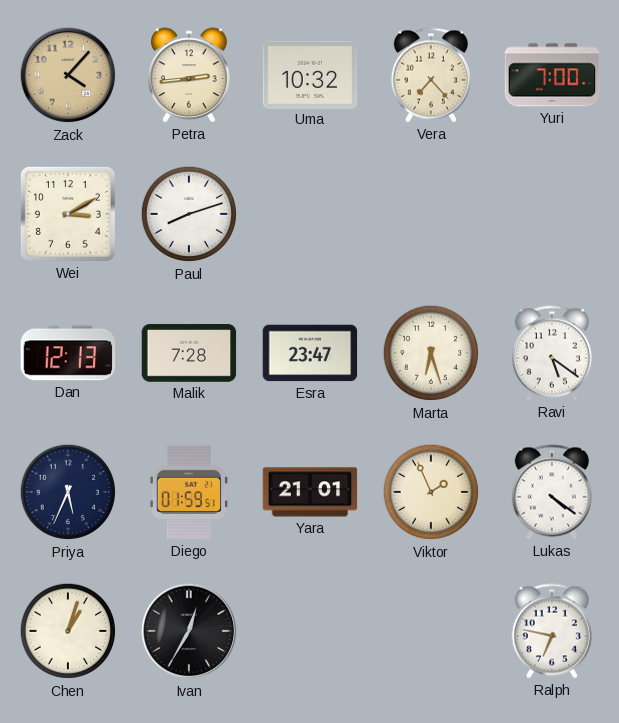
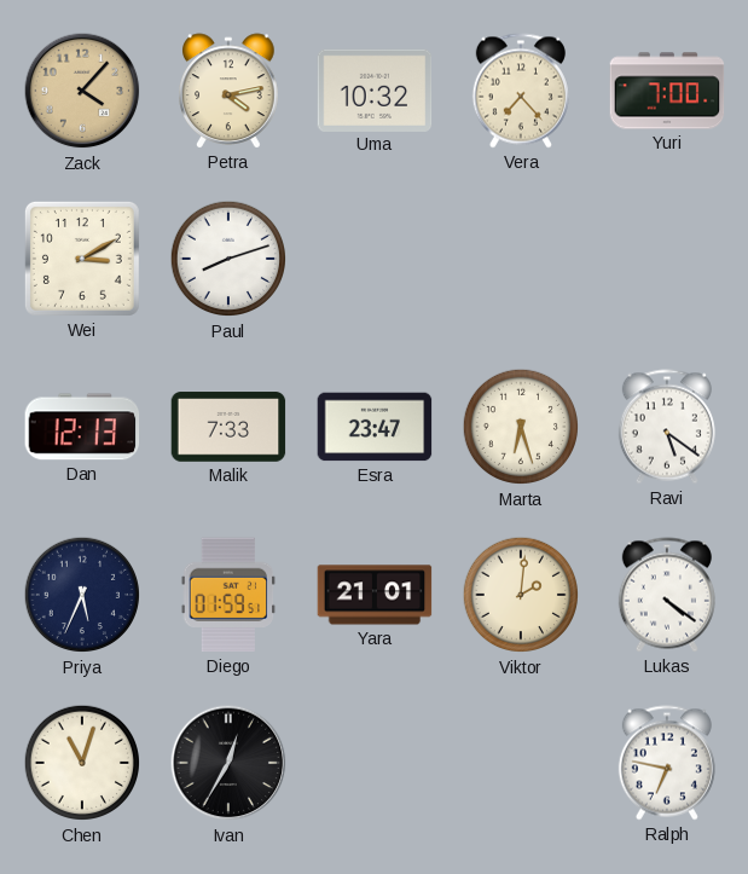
Petra: 2:44 -> 4:13 (228, 91)
Malik: 7:28 -> 7:33 (228, 427)
Viktor: 1:56 -> 2:01 (521, 595)
Chen: 1:03 -> 11:03 (82, 763)
